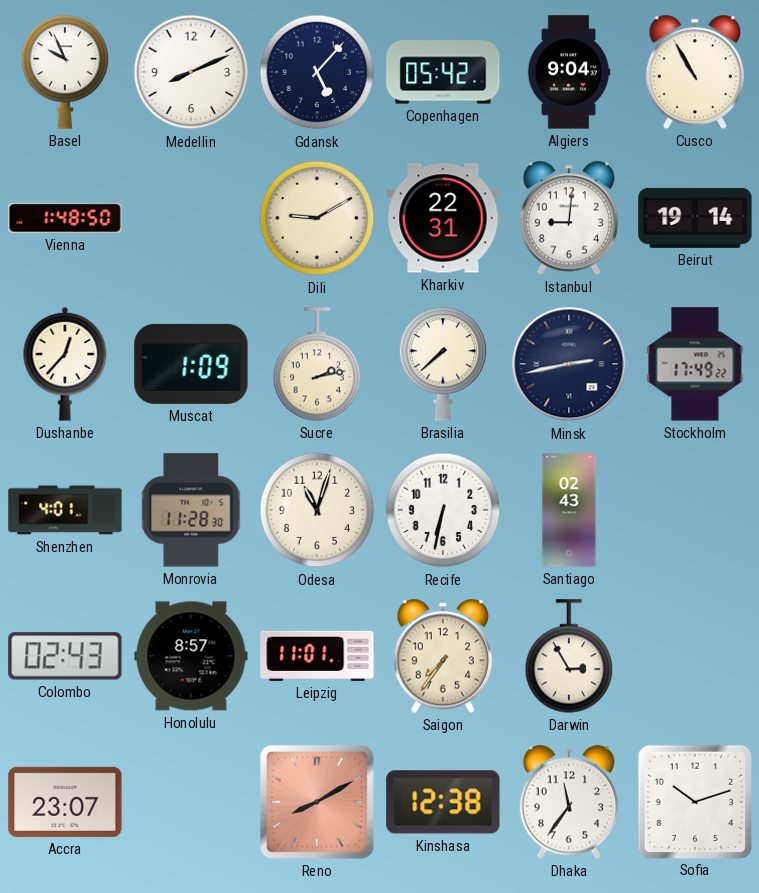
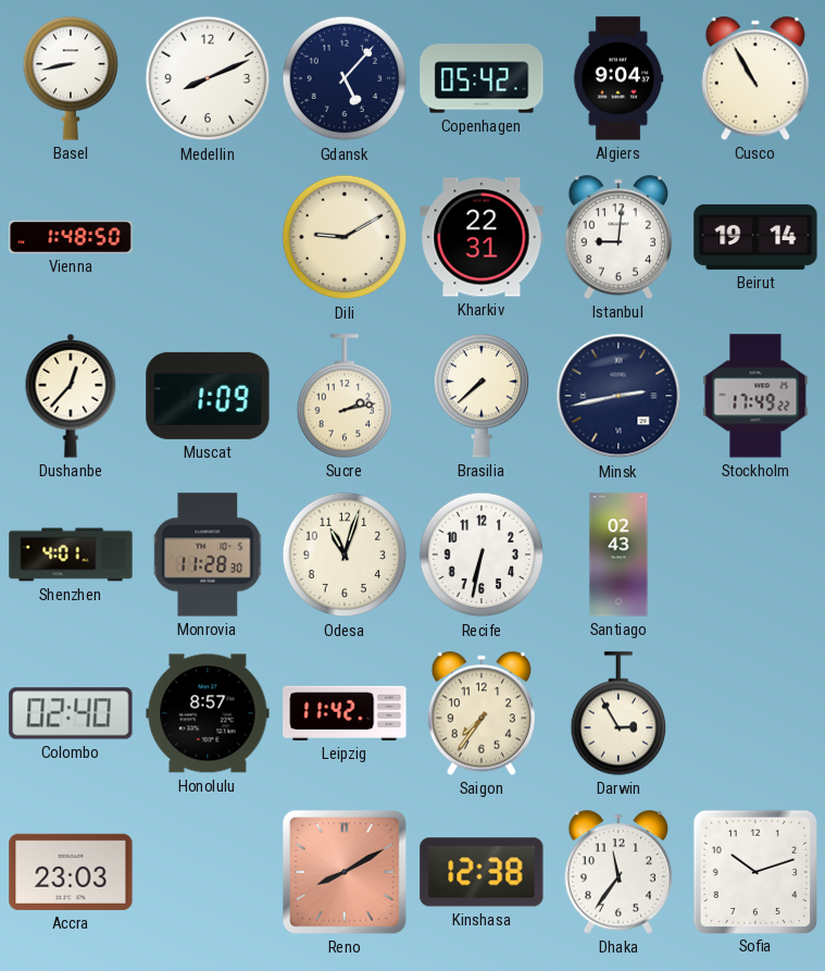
Basel: 9:56 -> 8:43 (71, 78)
Colombo: 02:43 -> 02:40 (71, 713)
Leipzig: 11:01 -> 11:42 (345, 713)
Accra: 23:07 -> 23:03 (71, 872)
